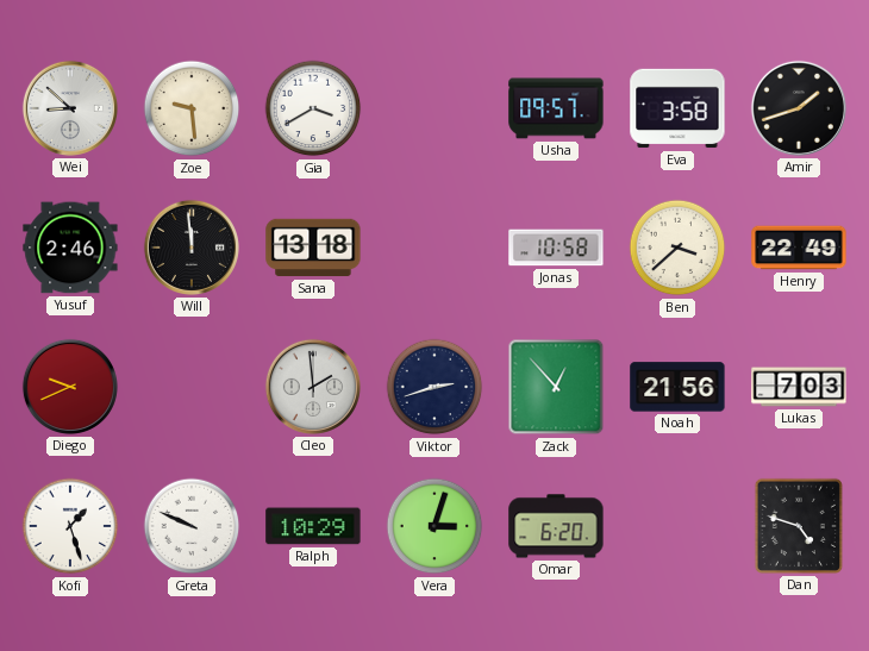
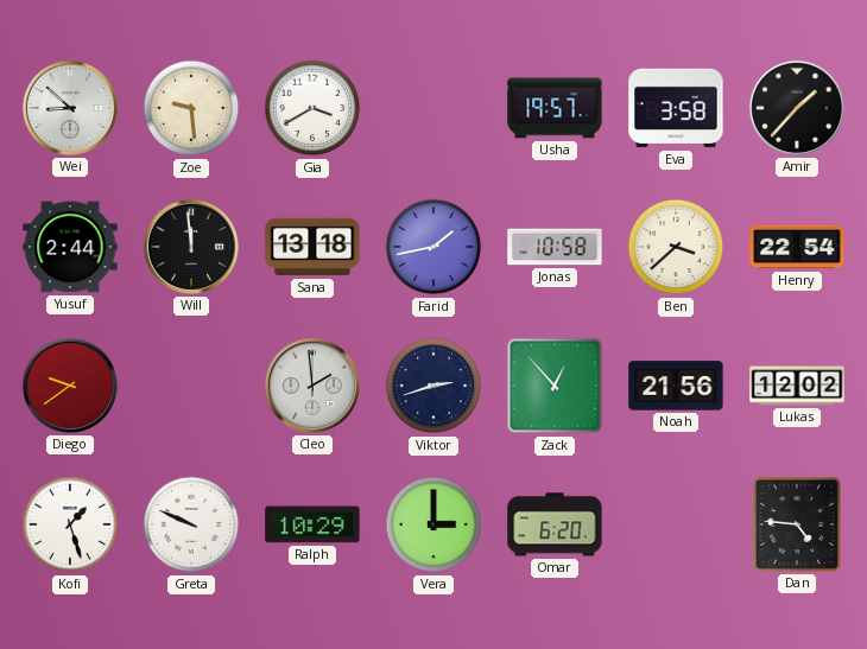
Usha: 09:57 -> 19:57 (555, 108)
Amir: 1:42 -> 1:37 (797, 108)
Yusuf: 2:46 -> 2:44 (70, 247)
Farid: none -> 1:43 (433, 247)
Henry: 22:49 -> 22:54 (797, 247)
Diego: 9:41 -> 9:39 (70, 386)
Lukas: 7:03 -> 12:02 (797, 386)
Vera: 3:03 -> 3:00 (433, 524)
Dan: 4:48 -> 4:46 (797, 524)
